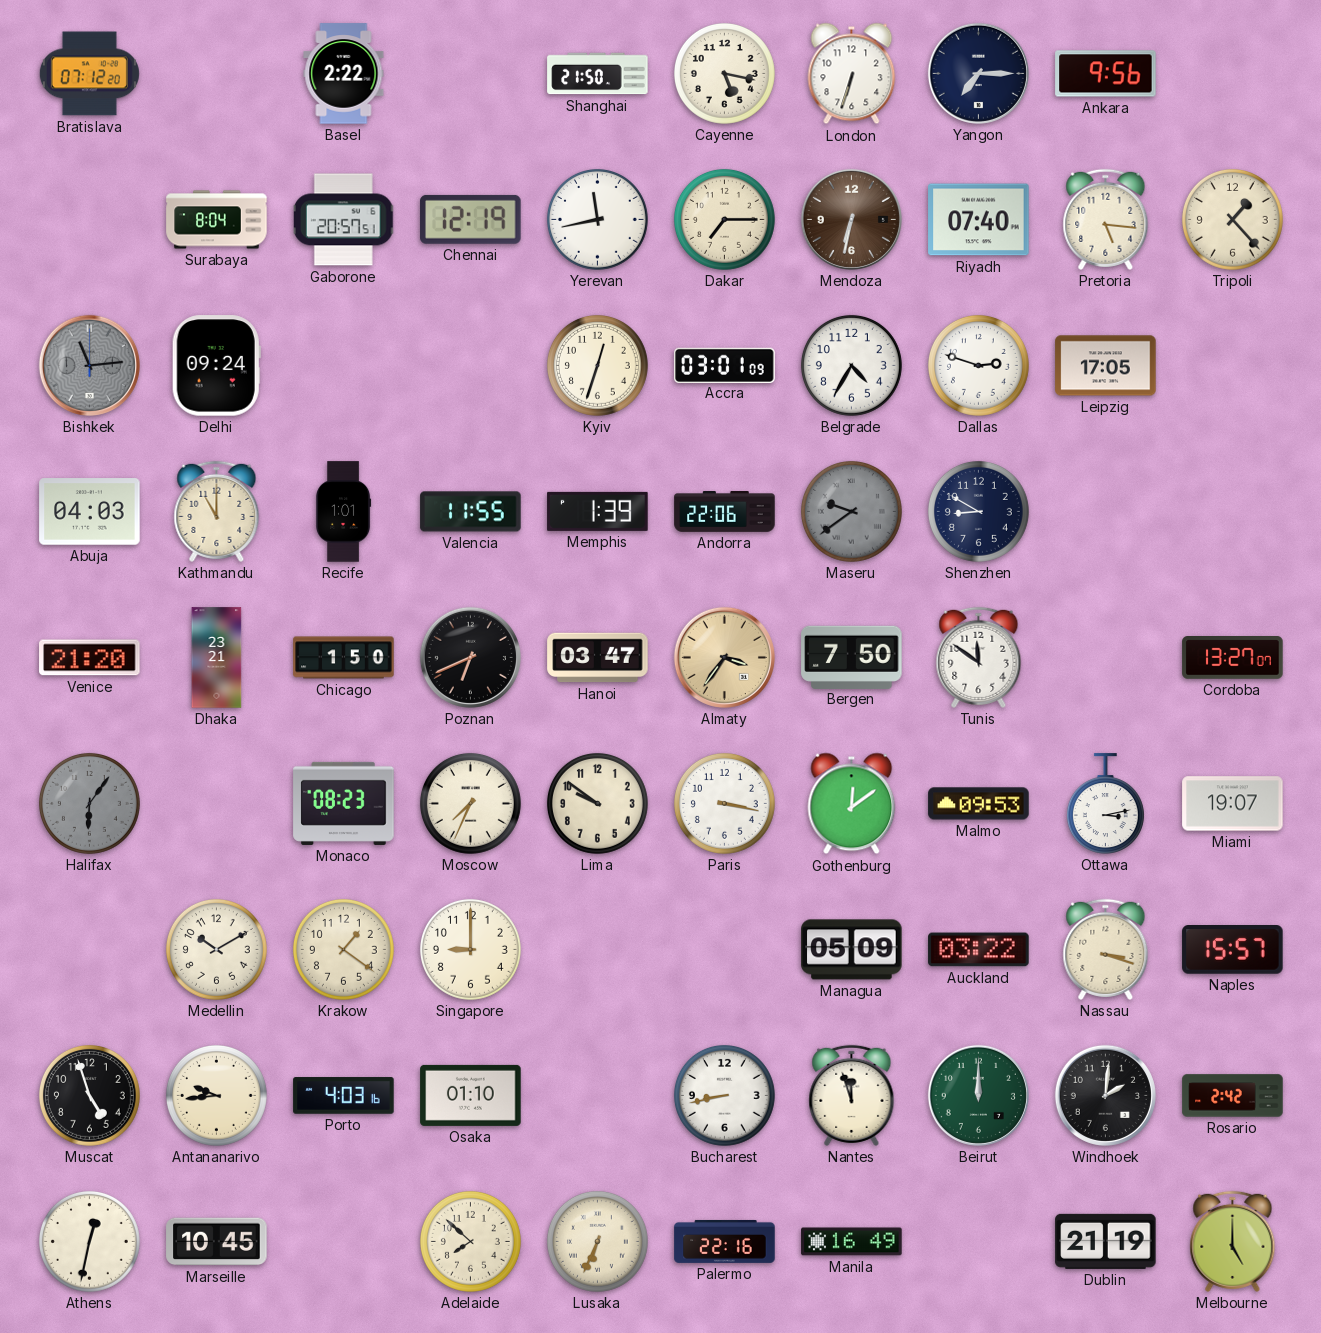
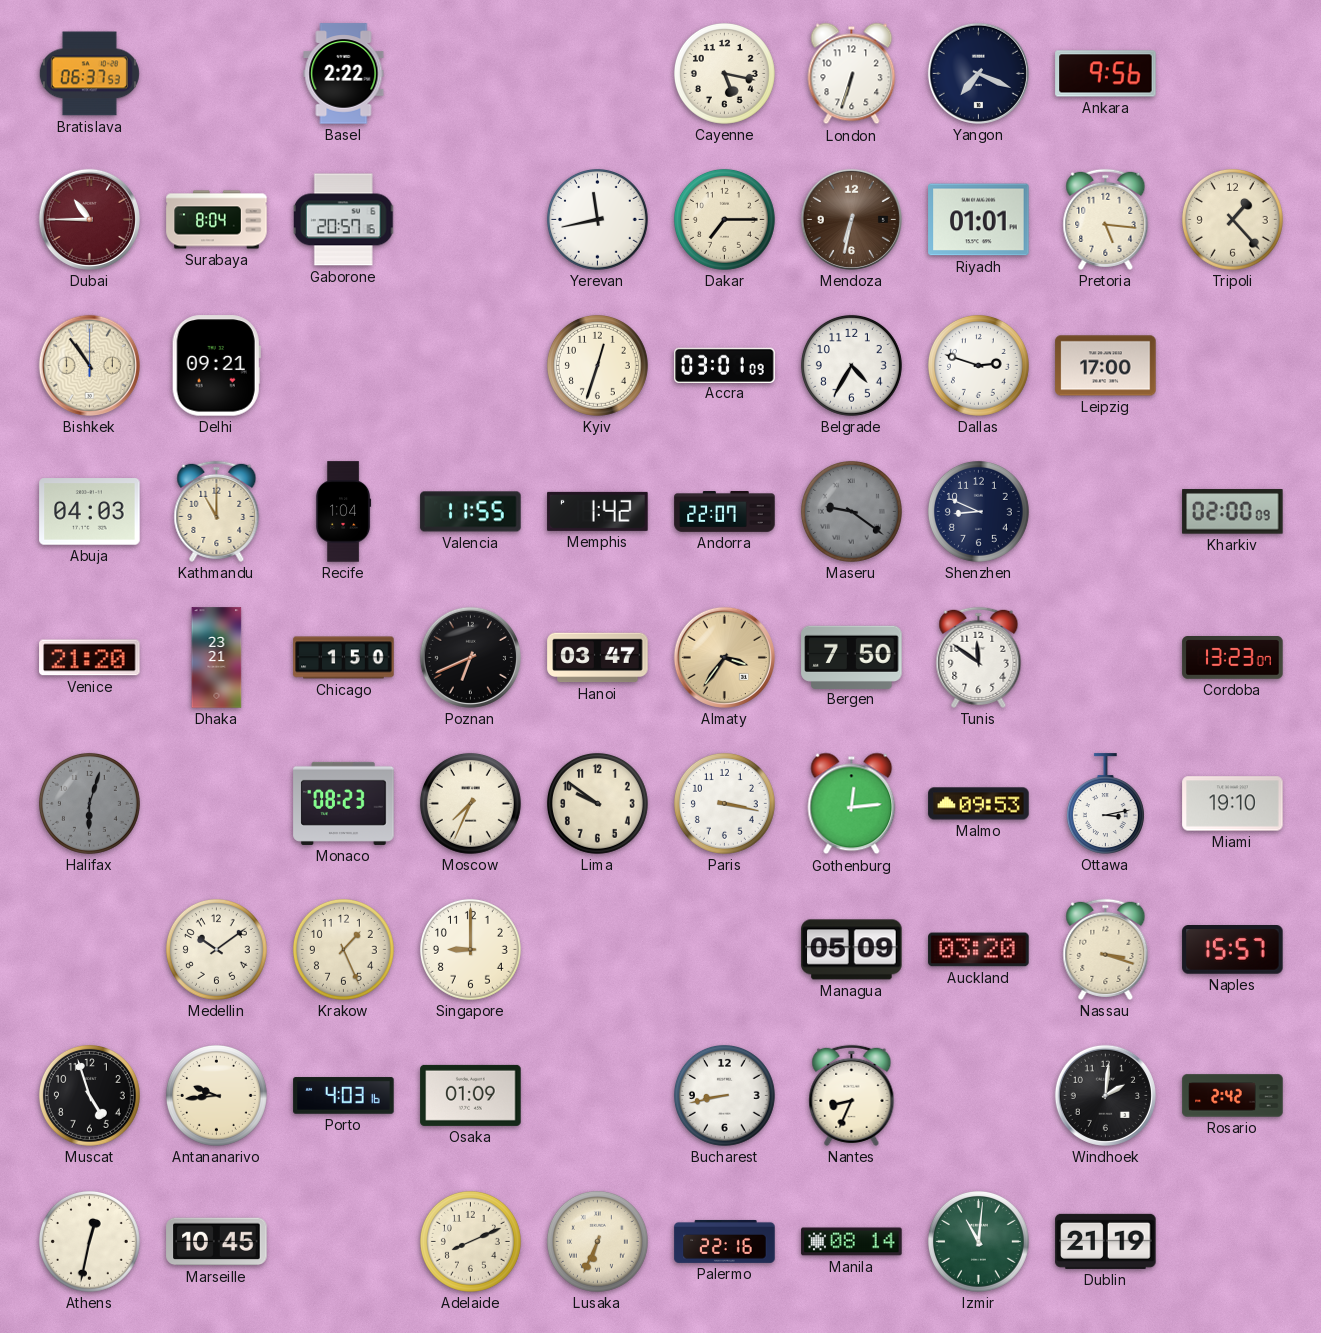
Bratislava: 07:12 -> 06:37 (89, 74)
Shanghai: 21:50 -> none (598, 74)
Yangon: 7:15 -> 7:19 (978, 73)
Dubai: none -> 10:45 (89, 219)
Gaborone: 20:57:51 -> 20:57:16 (344, 220)
Chennai: 12:19 -> none (471, 219)
Riyadh: 07:40 -> 01:01 (979, 220)
Bishkek: 11:14 -> 10:54 (89, 365)
Bishkek dial: grey -> cream (89, 365)
Delhi: 09:24 -> 09:21 (216, 366)
Leipzig: 17:05 -> 17:00 (1106, 366)
Recife: 1:01 -> 1:04 (343, 512)
Memphis: 1:39 -> 1:42 (598, 511)
Andorra: 22:06 -> 22:07 (725, 512)
Maseru: 9:39 -> 9:21 (851, 511)
Shenzhen: 8:50 -> 8:49 (978, 511)
Kharkiv: none -> 02:00 (1233, 512)
Cordoba: 13:27 -> 13:23 (1233, 658)
Halifax: 6:06 -> 6:03 (89, 803)
Gothenburg: 12:09 -> 12:14 (852, 804)
Miami: 19:07 -> 19:10 (1233, 804)
Medellin: 10:10 -> 10:09 (216, 949)
Krakow: 1:21 -> 1:26 (343, 949)
Auckland: 03:22 -> 03:20 (979, 950)
Osaka: 01:10 -> 01:09 (471, 1095)
Nantes: 11:57 -> 8:34 (852, 1095)
Beirut: 12:00 -> none (978, 1095)
Adelaide: 7:52 -> 8:11 (470, 1241)
Manila: 16:49 -> 08:14 (852, 1242)
Izmir: none -> 11:01 (978, 1241)
Melbourne: 5:00 -> none (1233, 1241)
